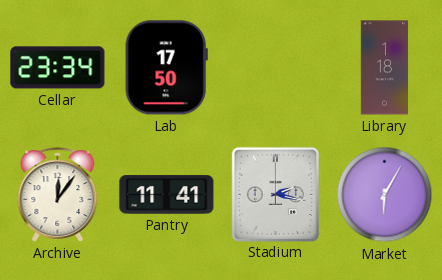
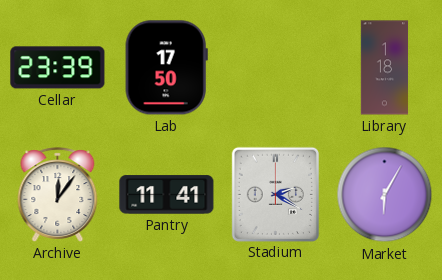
Cellar: 23:34 -> 23:39 (58, 68)
Stadium: 2:17 -> 2:20 (275, 194)
